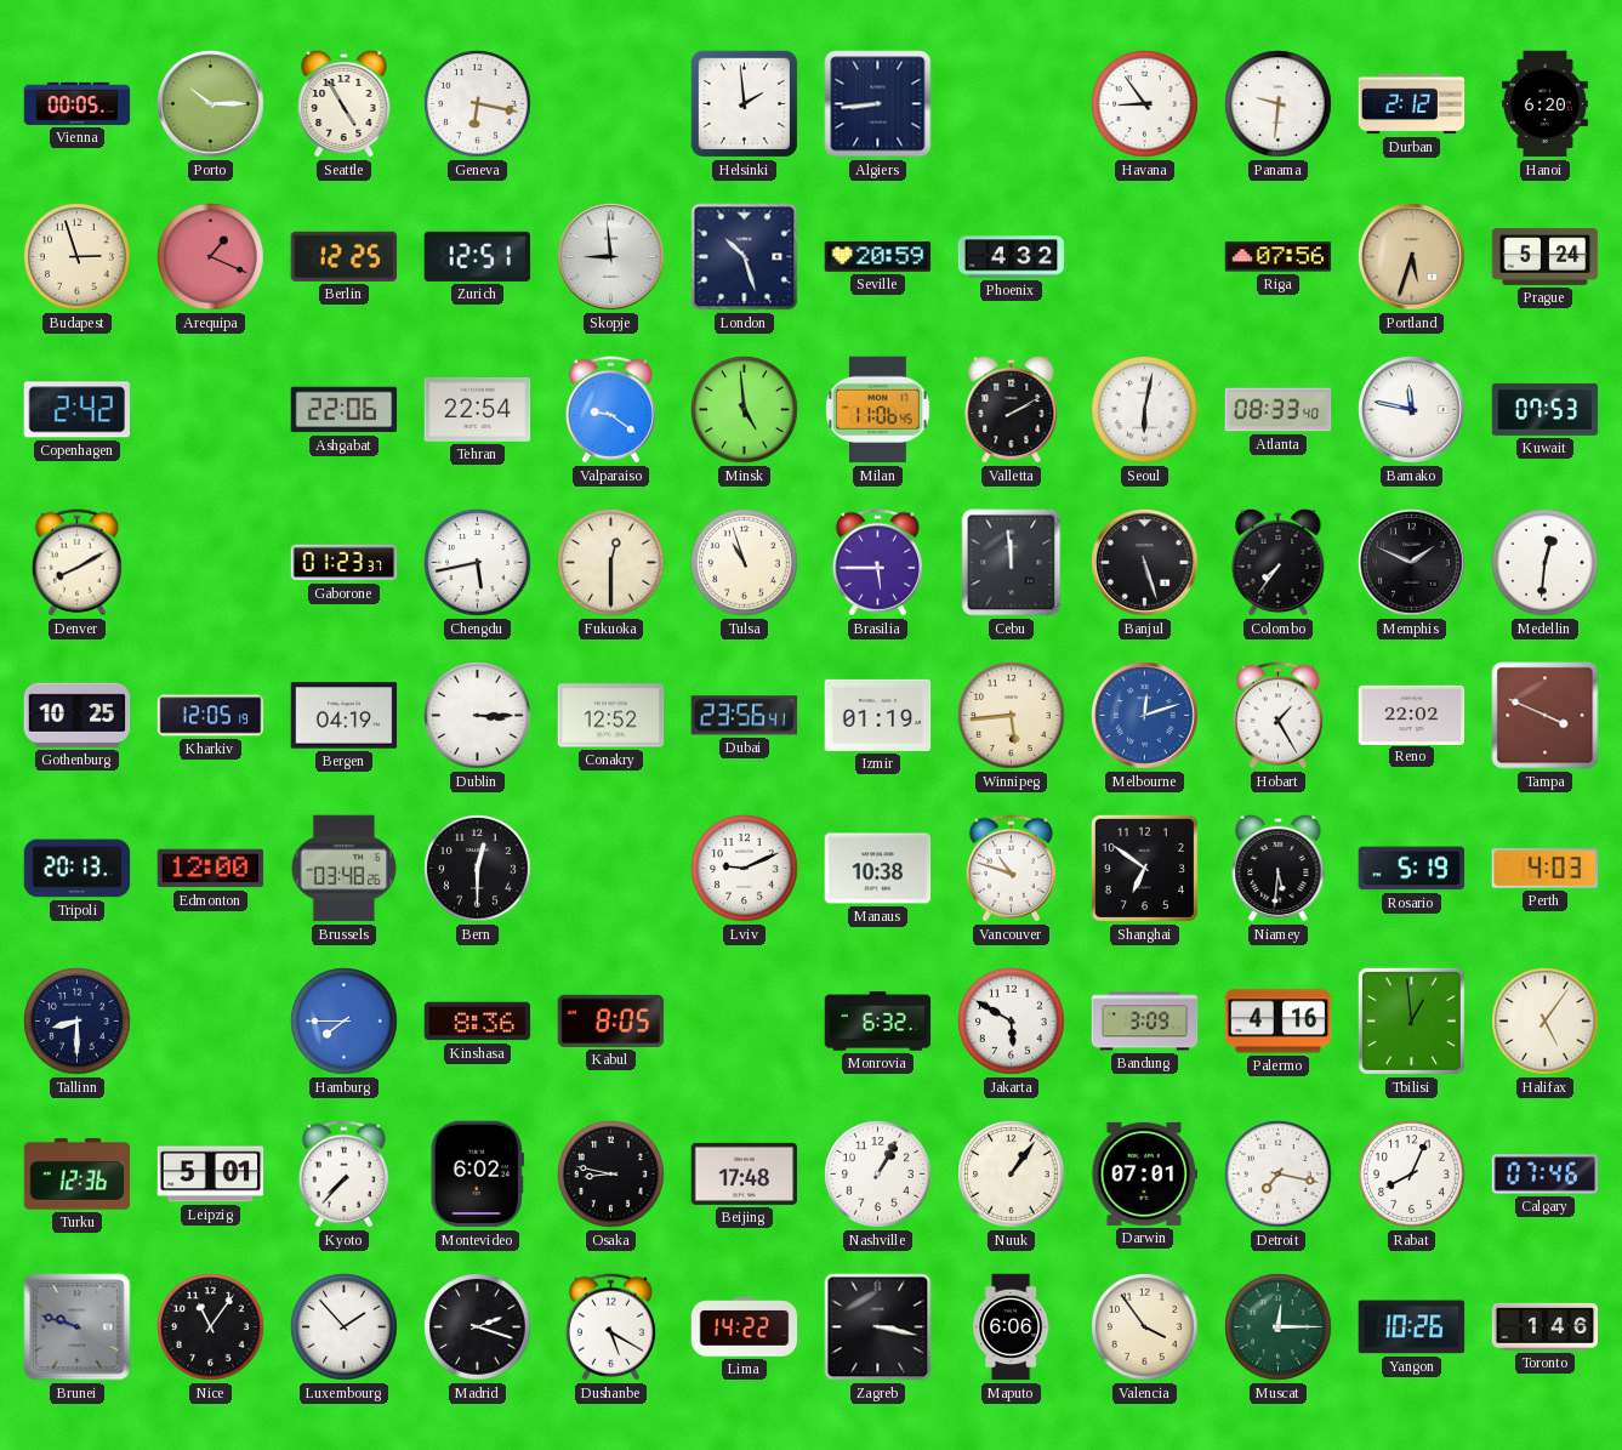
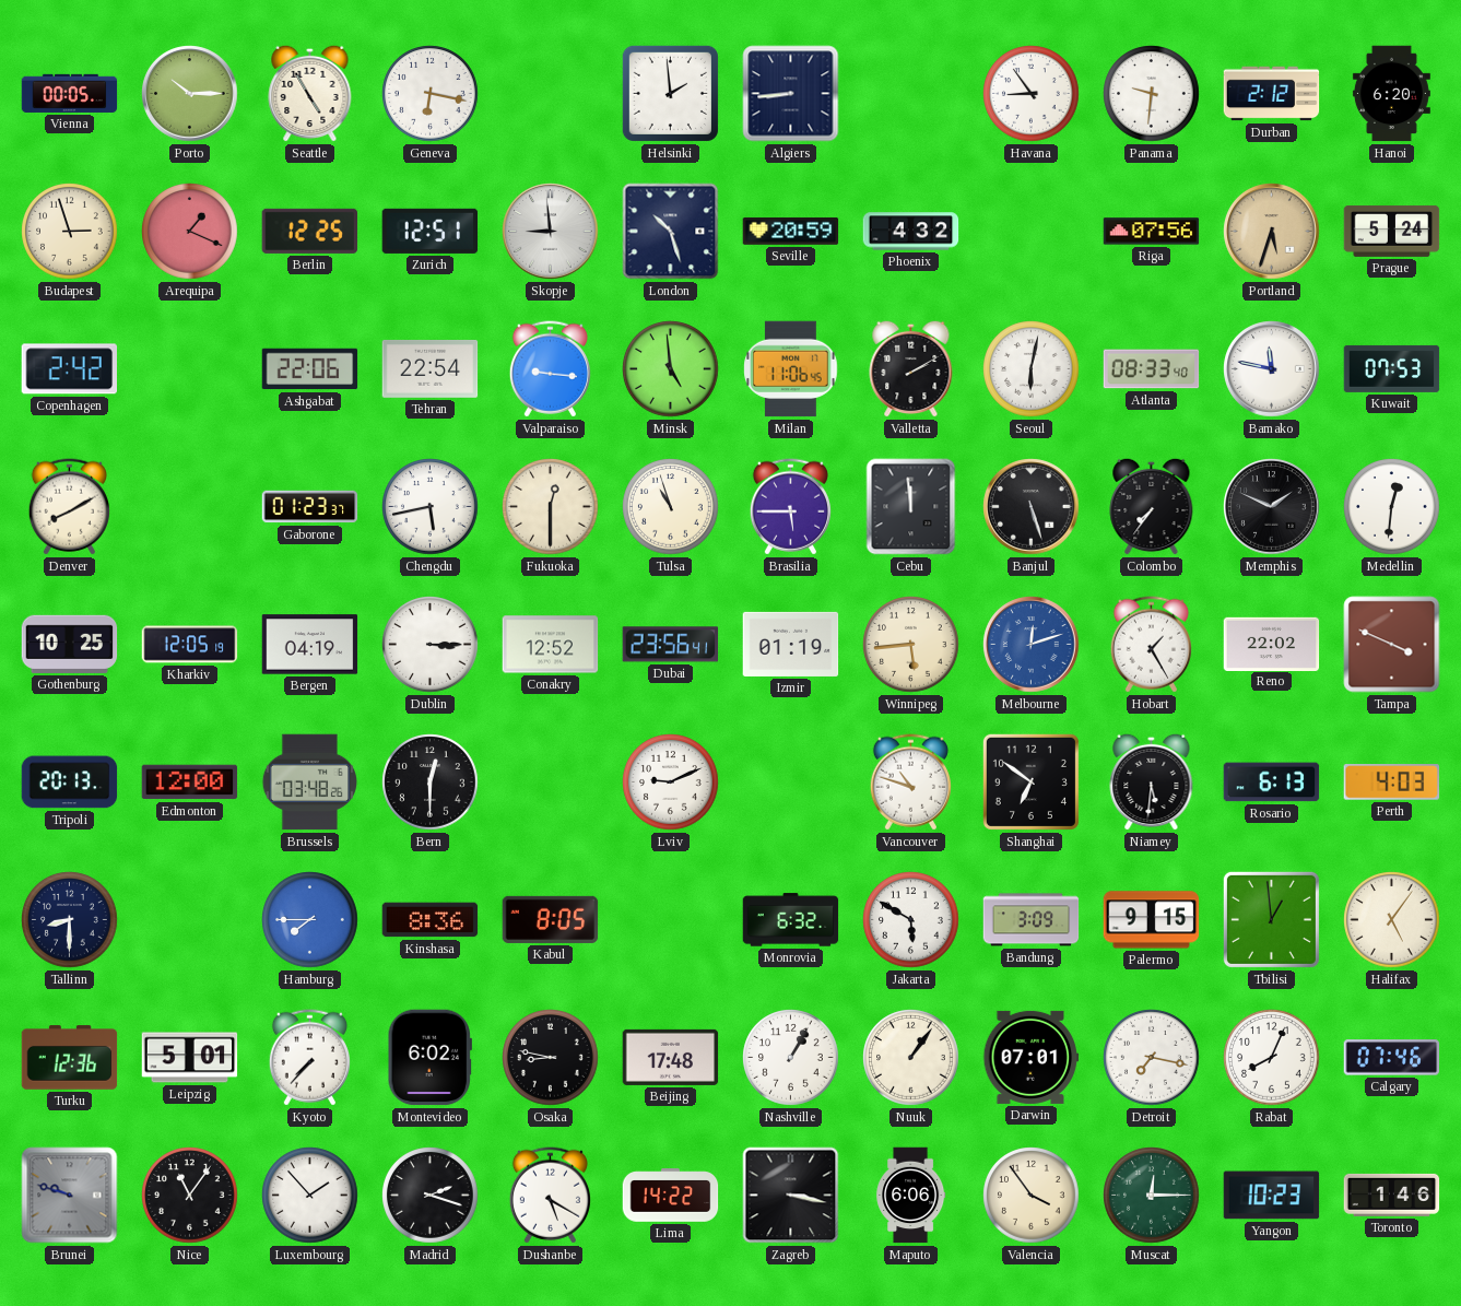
Valparaiso: 9:21 -> 9:16 (550, 369)
Manaus: 10:38 -> none (878, 869)
Rosario: 5:19 -> 6:13 (1272, 783)
Palermo: 4:16 -> 9:15 (1152, 920)
Yangon: 10:26 -> 10:23 (1272, 1196)
